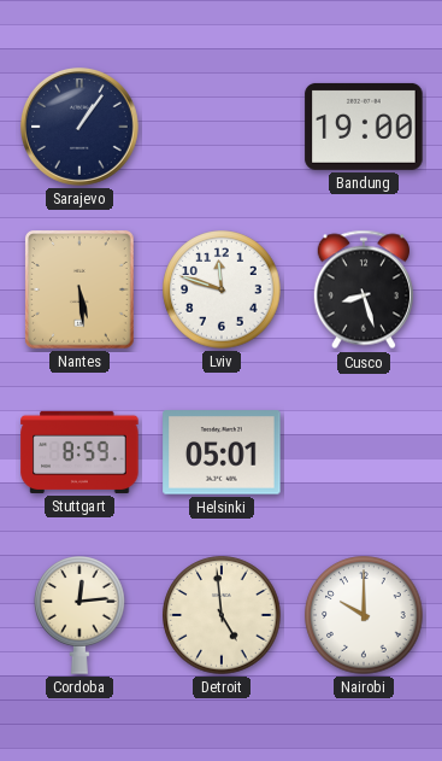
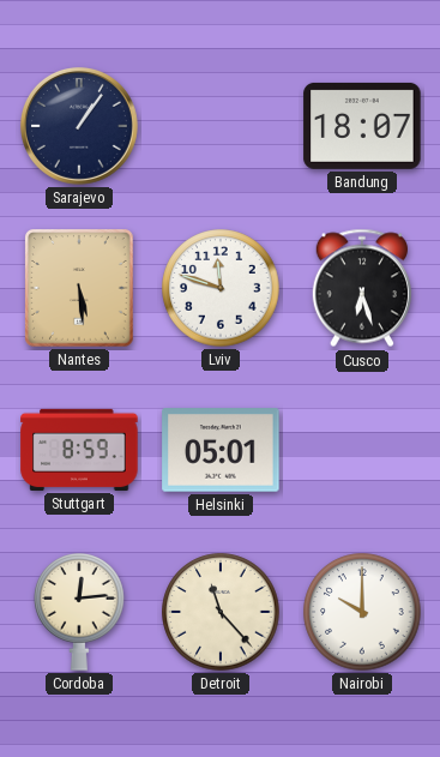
Bandung: 19:00 -> 18:07 (362, 126)
Cusco: 8:27 -> 6:27 (362, 288)
Detroit: 4:59 -> 11:23 (221, 612)
